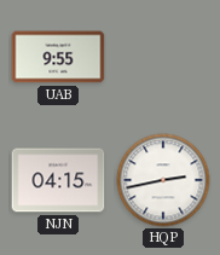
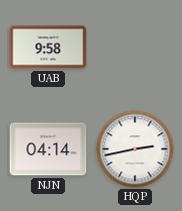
UAB: 9:55 -> 9:58 (48, 47)
NJN: 04:15 -> 04:14 (48, 149)
